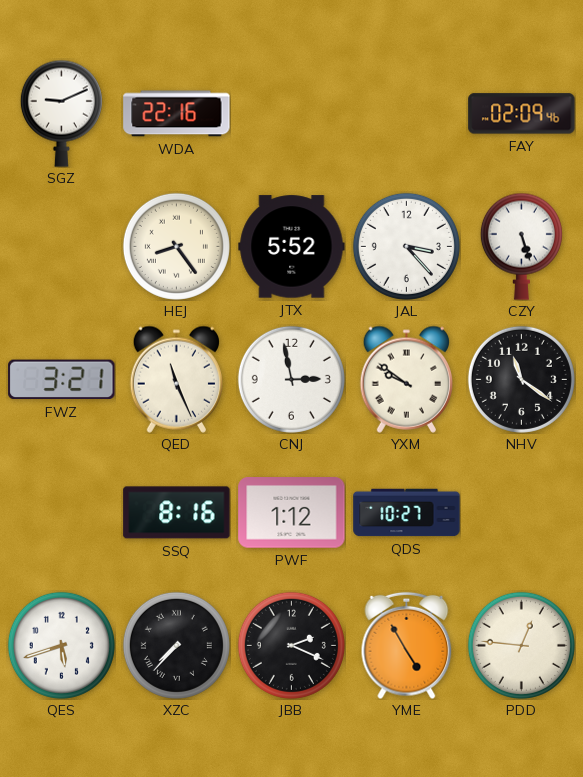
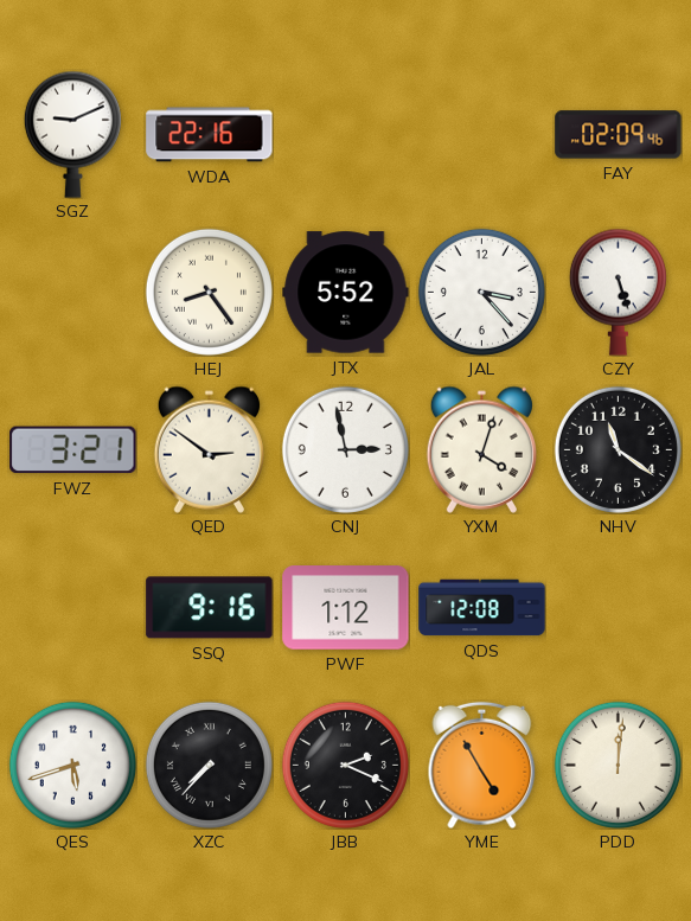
QED: 11:26 -> 2:51 (209, 449)
YXM: 9:51 -> 4:03 (481, 449)
SSQ: 8:16 -> 9:16 (210, 608)
QDS: 10:27 -> 12:08 (482, 608)
PDD: 12:46 -> 12:01 (618, 765)
